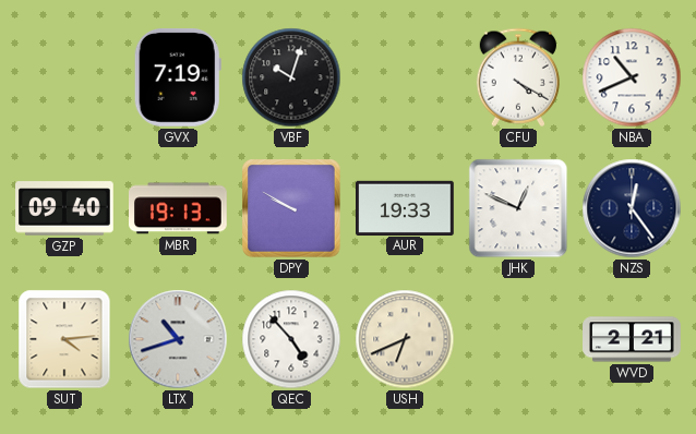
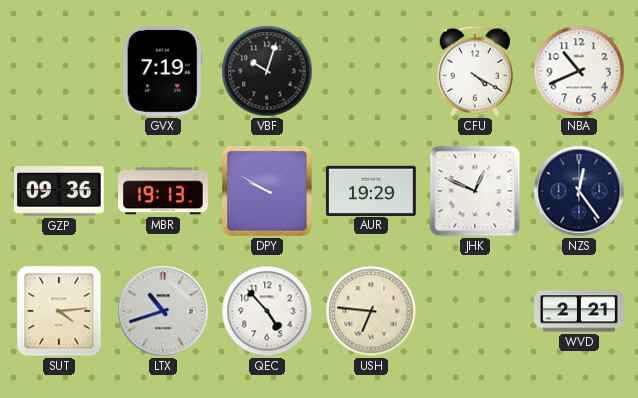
GZP: 09:40 -> 09:36 (60, 191)
AUR: 19:33 -> 19:29 (372, 190)
USH: 6:41 -> 6:46 (371, 311)
